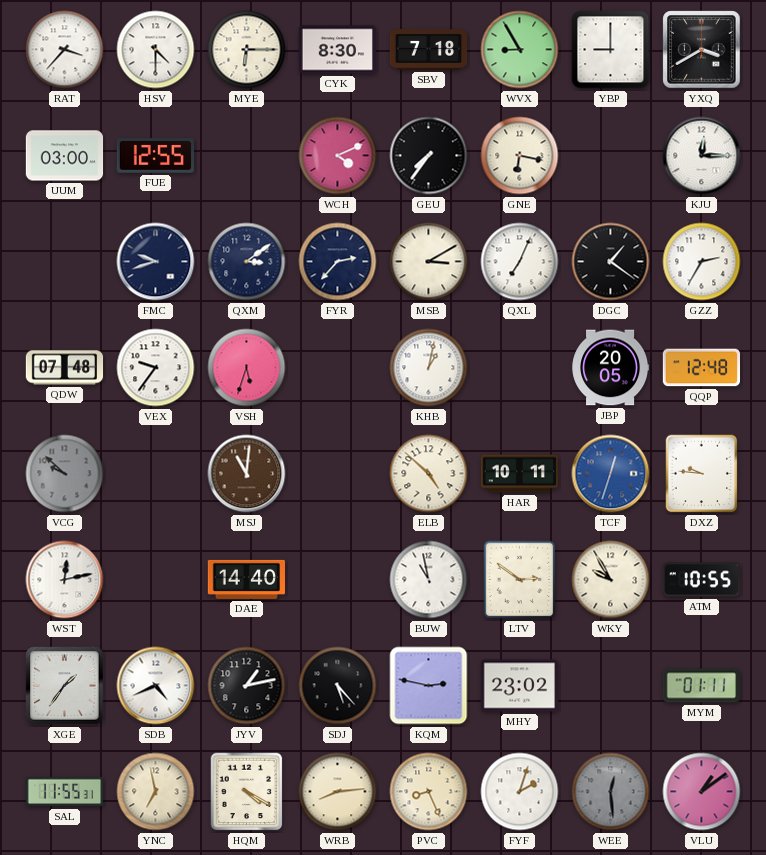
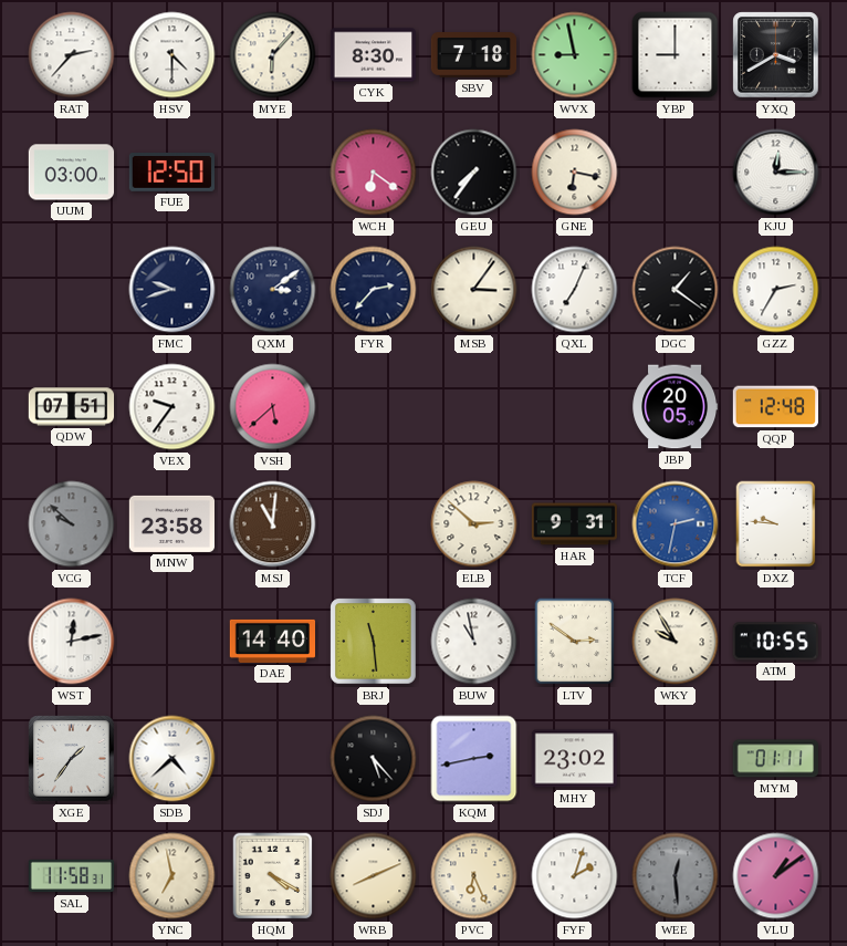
RAT: 3:37 -> 2:37 (72, 55)
MYE: 6:15 -> 6:07 (273, 55)
WVX: 8:55 -> 8:58 (575, 55)
FUE: 12:55 -> 12:50 (171, 173)
WCH: 4:11 -> 6:21 (374, 173)
MSB: 3:10 -> 3:06 (474, 290)
QDW: 07:48 -> 07:51 (72, 407)
VSH: 5:33 -> 5:38 (273, 407)
KHB: 1:02 -> none (429, 368)
MNW: none -> 23:58 (172, 523)
ELB: 4:52 -> 2:52 (474, 524)
HAR: 10:11 -> 9:31 (574, 524)
TCF: 12:33 -> 2:32 (676, 524)
BRJ: none -> 11:29 (374, 642)
SDB: 4:41 -> 4:38 (172, 759)
JYV: 1:13 -> none (247, 686)
KQM: 2:47 -> 2:43 (474, 759)
SAL: 11:55 -> 11:58 (72, 876)
WRB: 8:14 -> 8:11 (374, 876)
PVC: 8:26 -> 6:26 (474, 876)
